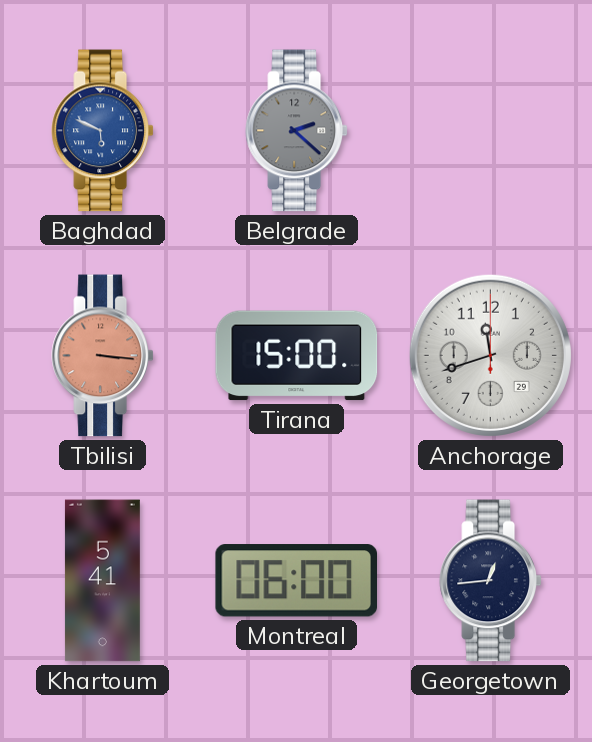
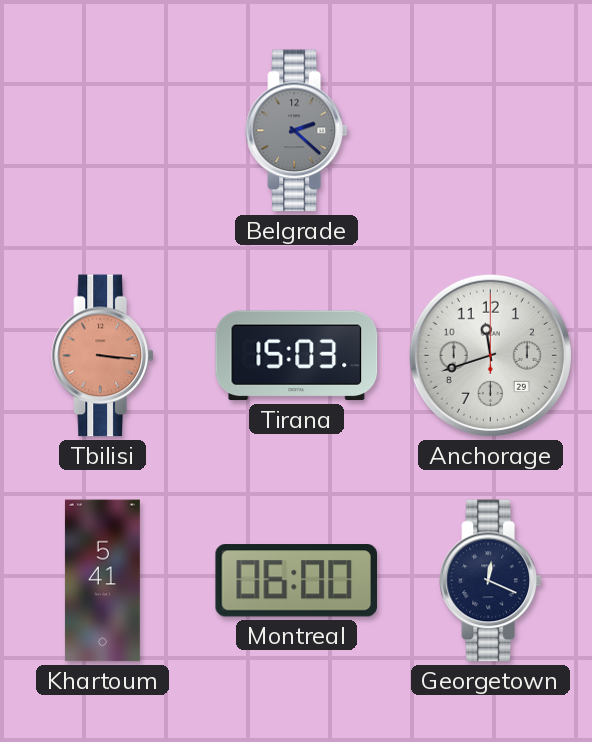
Baghdad: 5:49 -> none (103, 131)
Tirana: 15:00 -> 15:03 (297, 356)
Georgetown: 12:44 -> 12:19 (491, 581)
